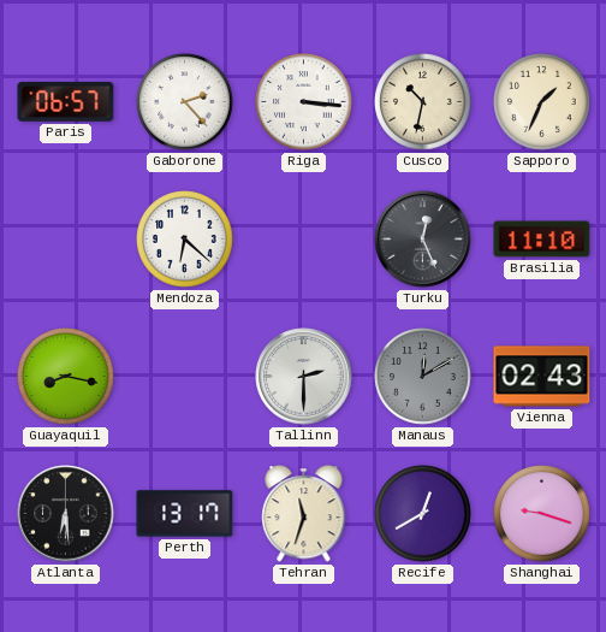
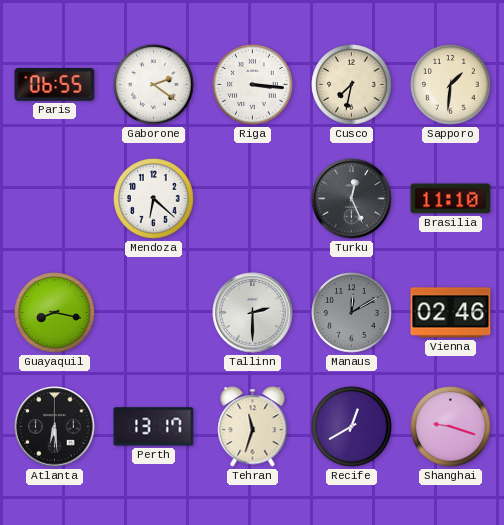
Paris: 06:57 -> 06:55 (55, 84)
Gaborone: 2:23 -> 2:21 (154, 85)
Cusco: 10:32 -> 7:32 (352, 85)
Sapporo: 1:34 -> 1:31 (451, 85)
Vienna: 02:43 -> 02:46 (451, 313)
